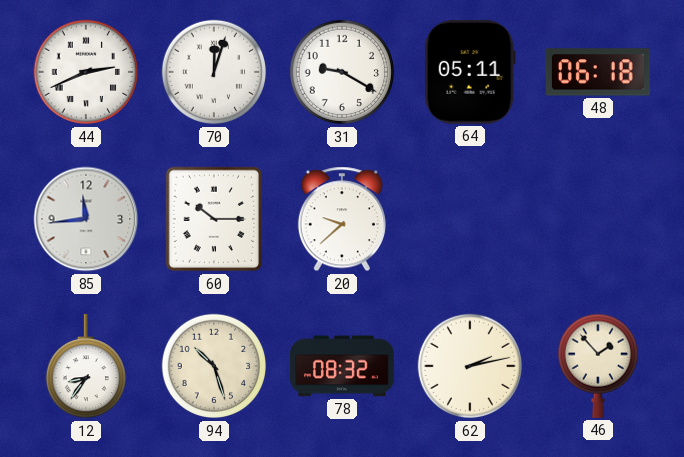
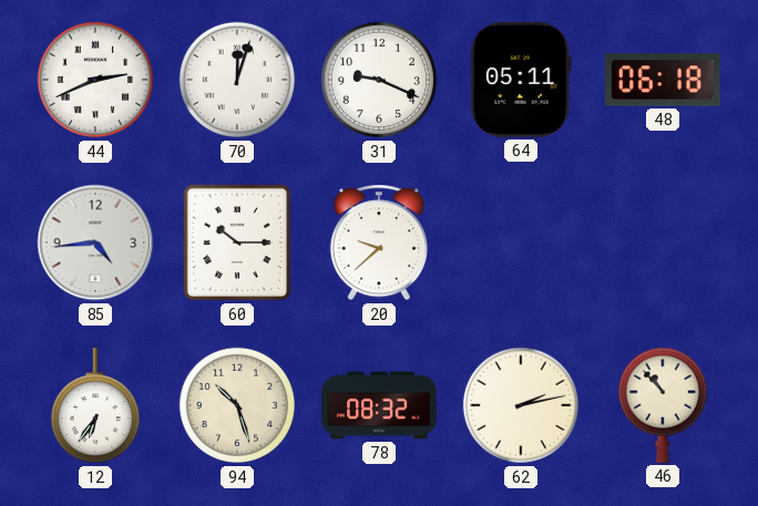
31: 9:20 -> 9:19 (379, 80)
85: 11:44 -> 4:44 (95, 242)
12: 8:36 -> 6:36 (94, 406)
46: 1:53 -> 10:53 (662, 405)
